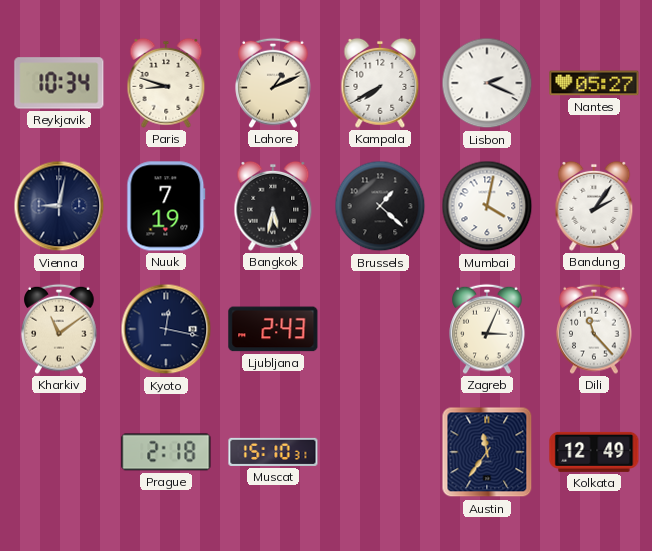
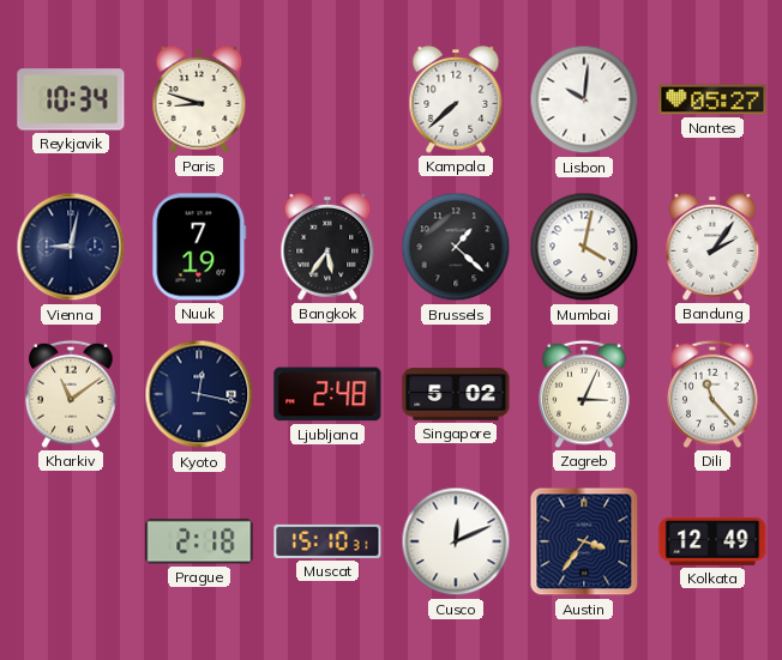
Lahore: 1:11 -> none (273, 83)
Kampala: 7:40 -> 7:38 (456, 99)
Lisbon: 2:19 -> 10:01 (584, 99)
Bangkok: 5:32 -> 5:36 (327, 247)
Ljubljana: 2:43 -> 2:48 (327, 394)
Singapore: none -> 5:02 (456, 394)
Cusco: none -> 12:11 (456, 541)
Austin: 11:36 -> 3:36 (584, 541)
